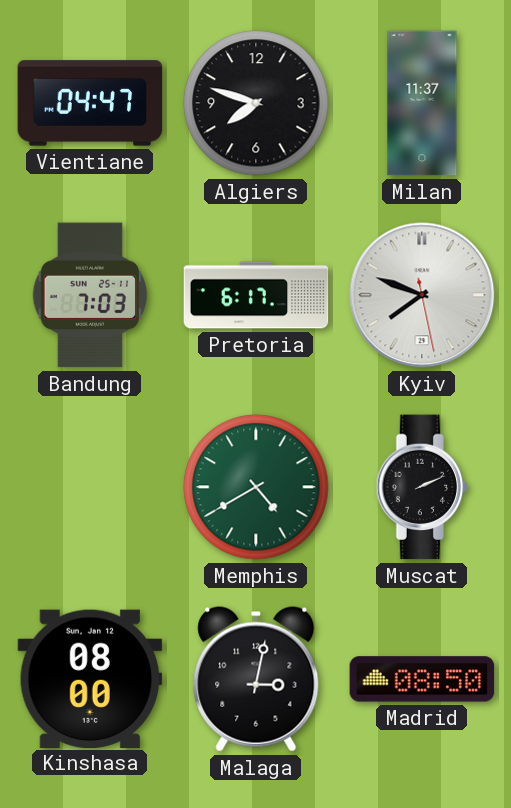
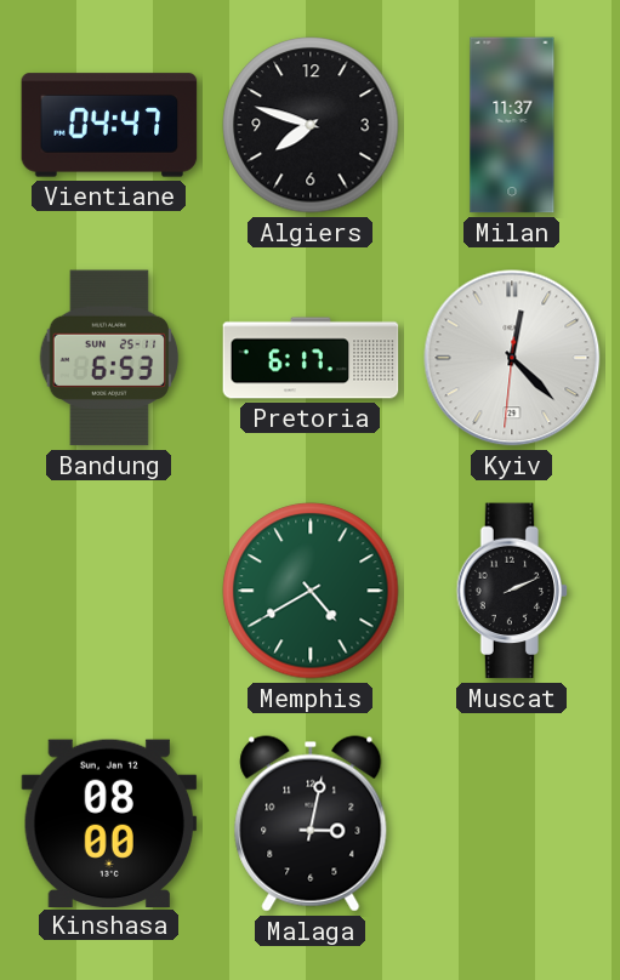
Bandung: 7:03 -> 6:53 (109, 358)
Kyiv: 7:48 -> 12:22 (512, 358)
Madrid: 08:50 -> none (422, 679)
